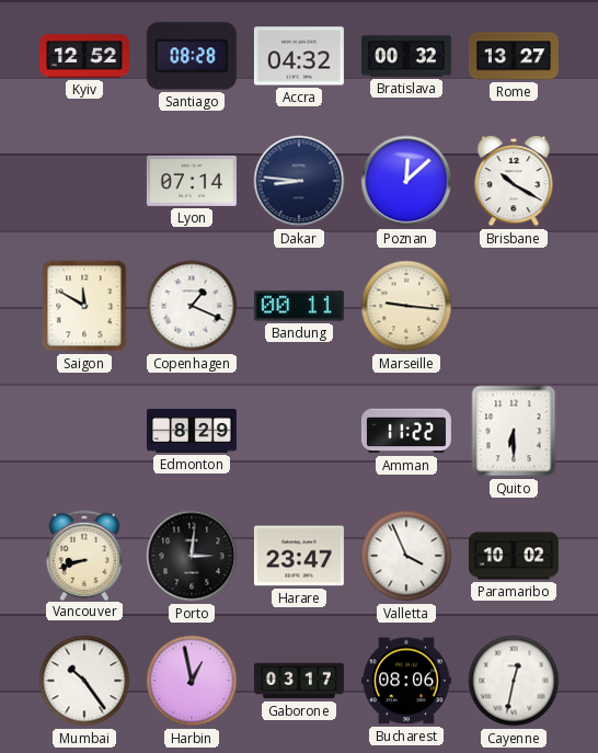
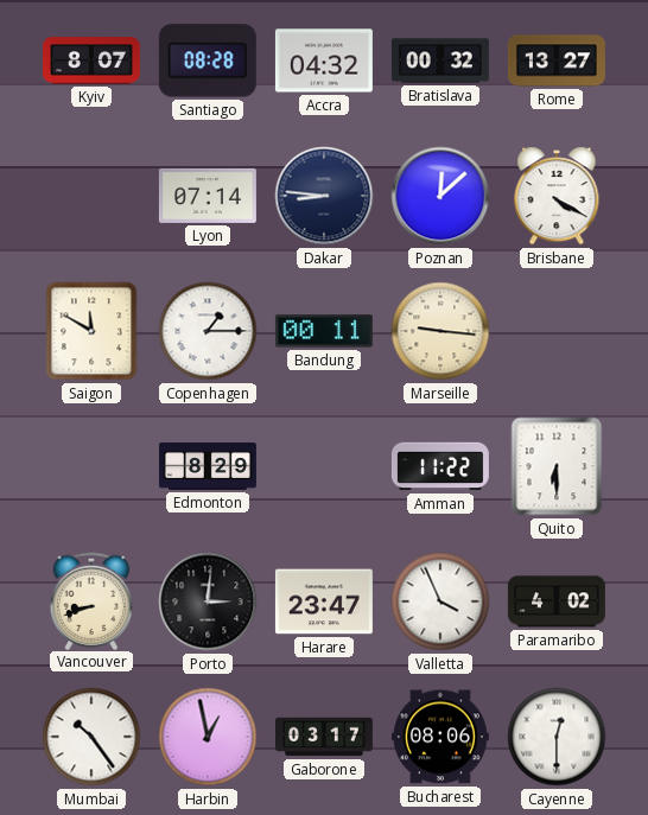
Kyiv: 12:52 -> 8:07 (91, 61)
Brisbane: 10:20 -> 4:20 (557, 196)
Copenhagen: 1:19 -> 1:15 (208, 331)
Paramaribo: 10:02 -> 4:02 (557, 601)
Cayenne: 12:32 -> 12:30 (557, 737)
